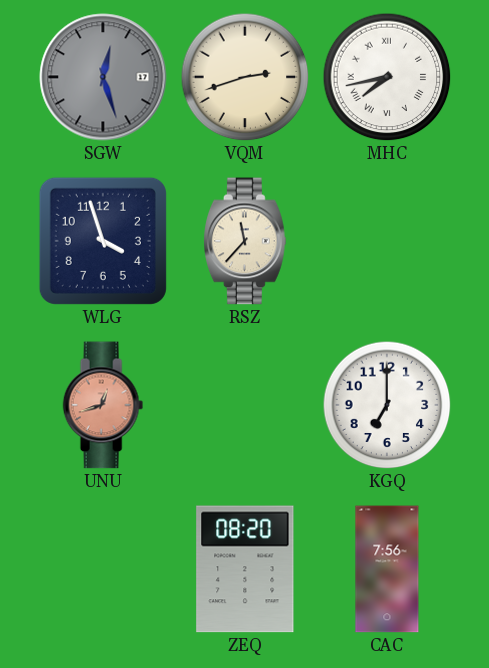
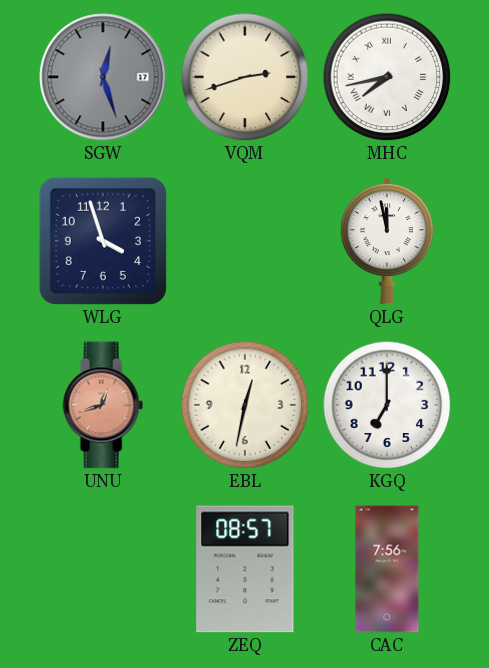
RSZ: 11:37 -> none (246, 241)
QLG: none -> 11:58 (387, 241)
EBL: none -> 12:32 (245, 405)
ZEQ: 08:20 -> 08:57 (245, 569)
